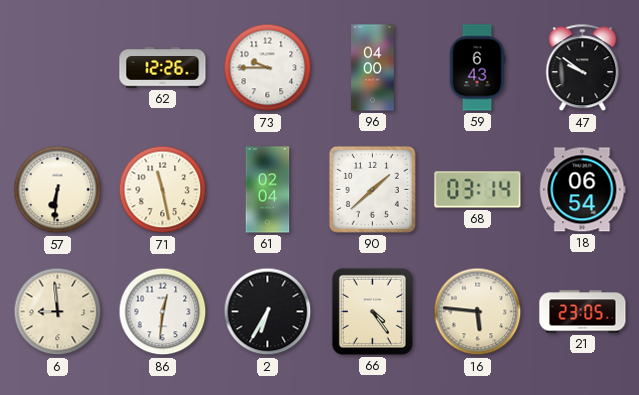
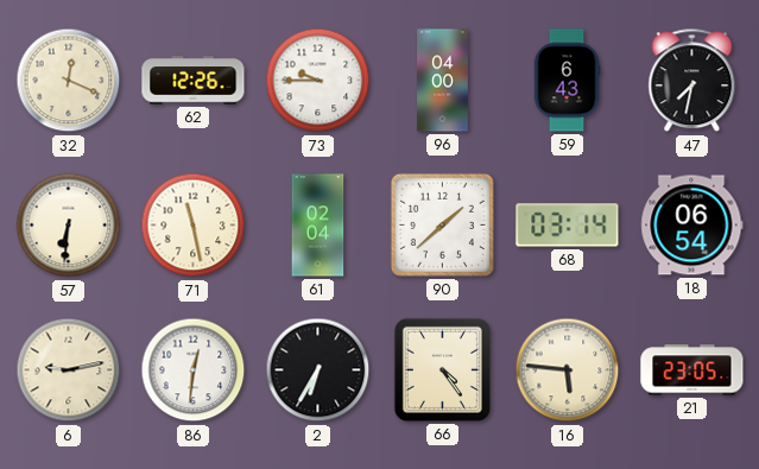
32: none -> 12:19 (69, 81)
47: 9:51 -> 7:32 (692, 81)
6: 8:59 -> 9:13 (69, 370)
